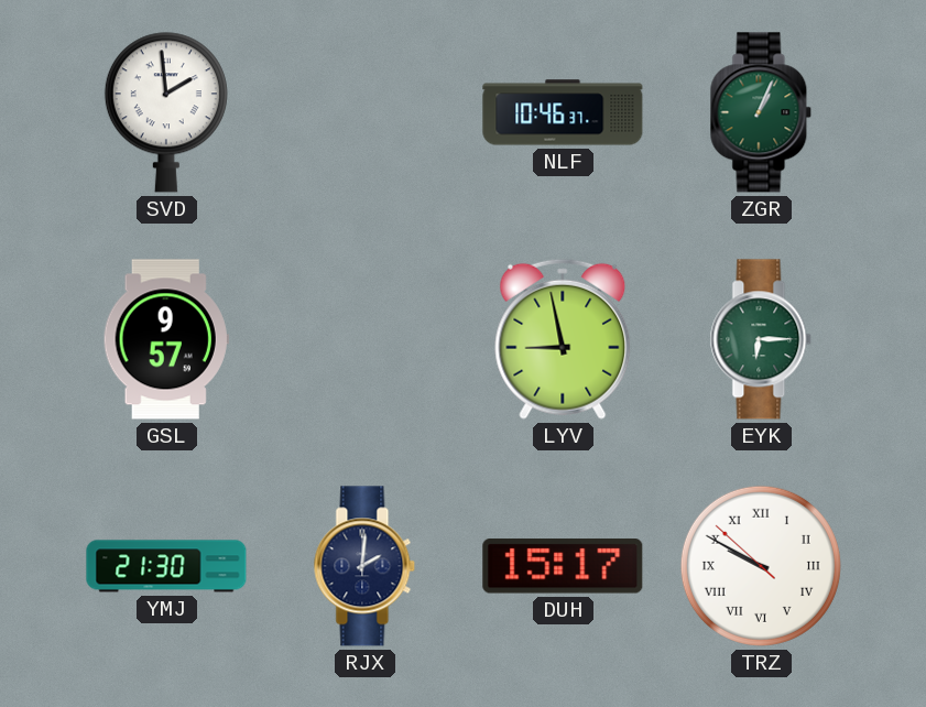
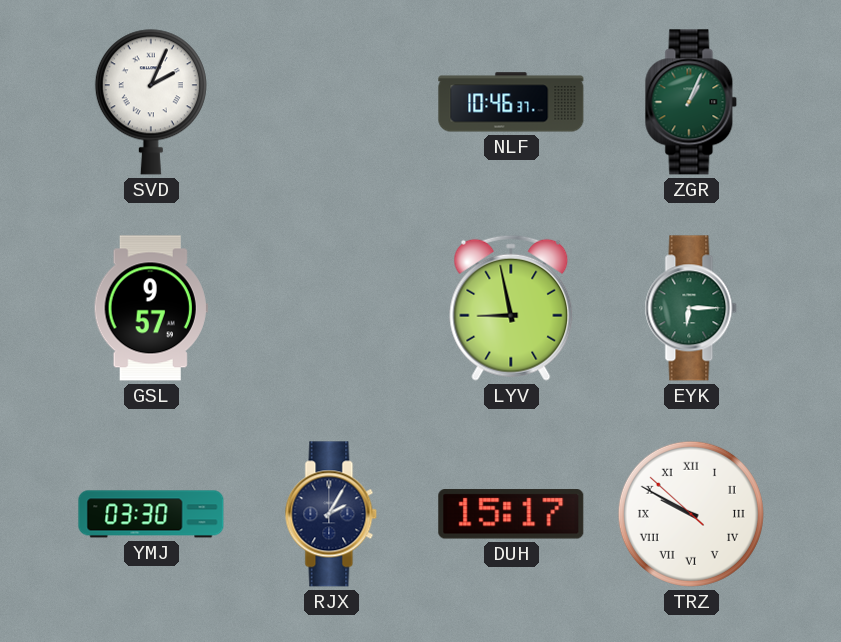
SVD: 1:59 -> 2:04 (151, 102)
YMJ: 21:30 -> 03:30 (151, 514)
RJX: 2:01 -> 2:05 (331, 514)
